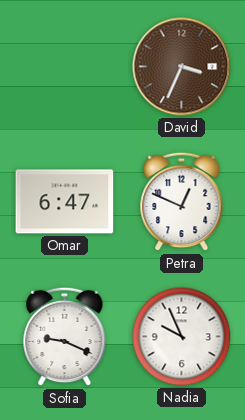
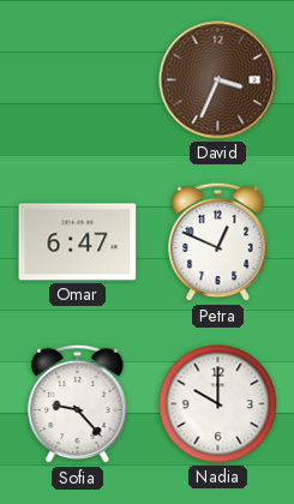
Sofia: 9:19 -> 9:23 (78, 404)
Nadia: 9:56 -> 10:00 (218, 404)
